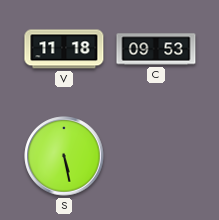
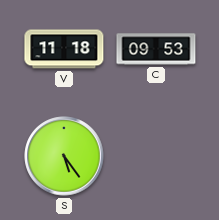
S: 5:28 -> 5:24 (64, 156)
